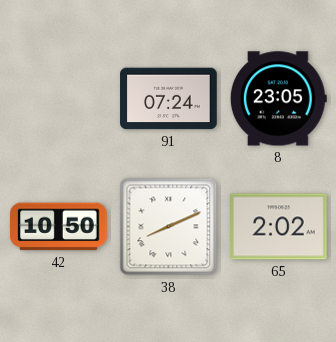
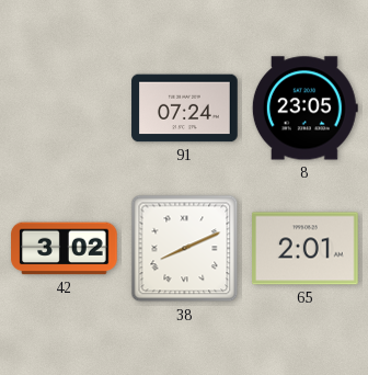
42: 10:50 -> 3:02 (65, 249)
65: 2:02 -> 2:01 (306, 249)
